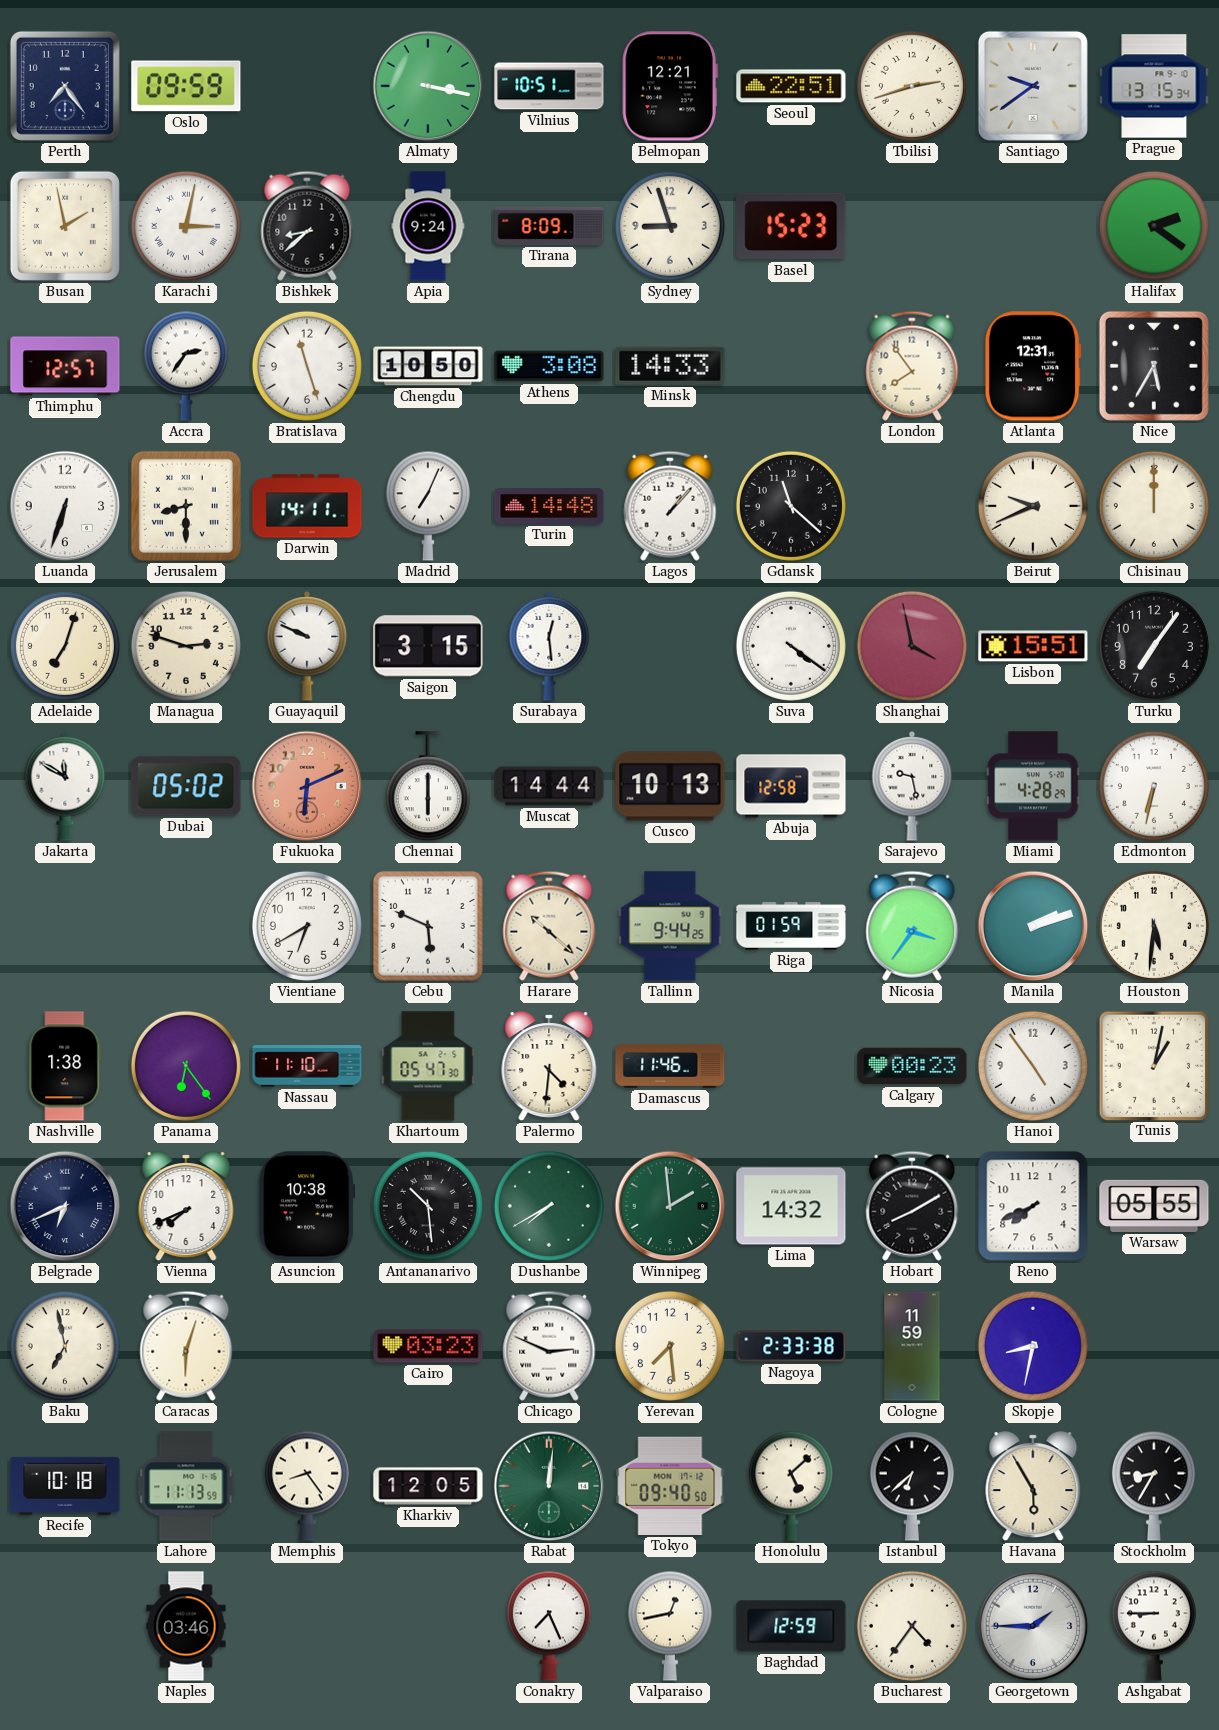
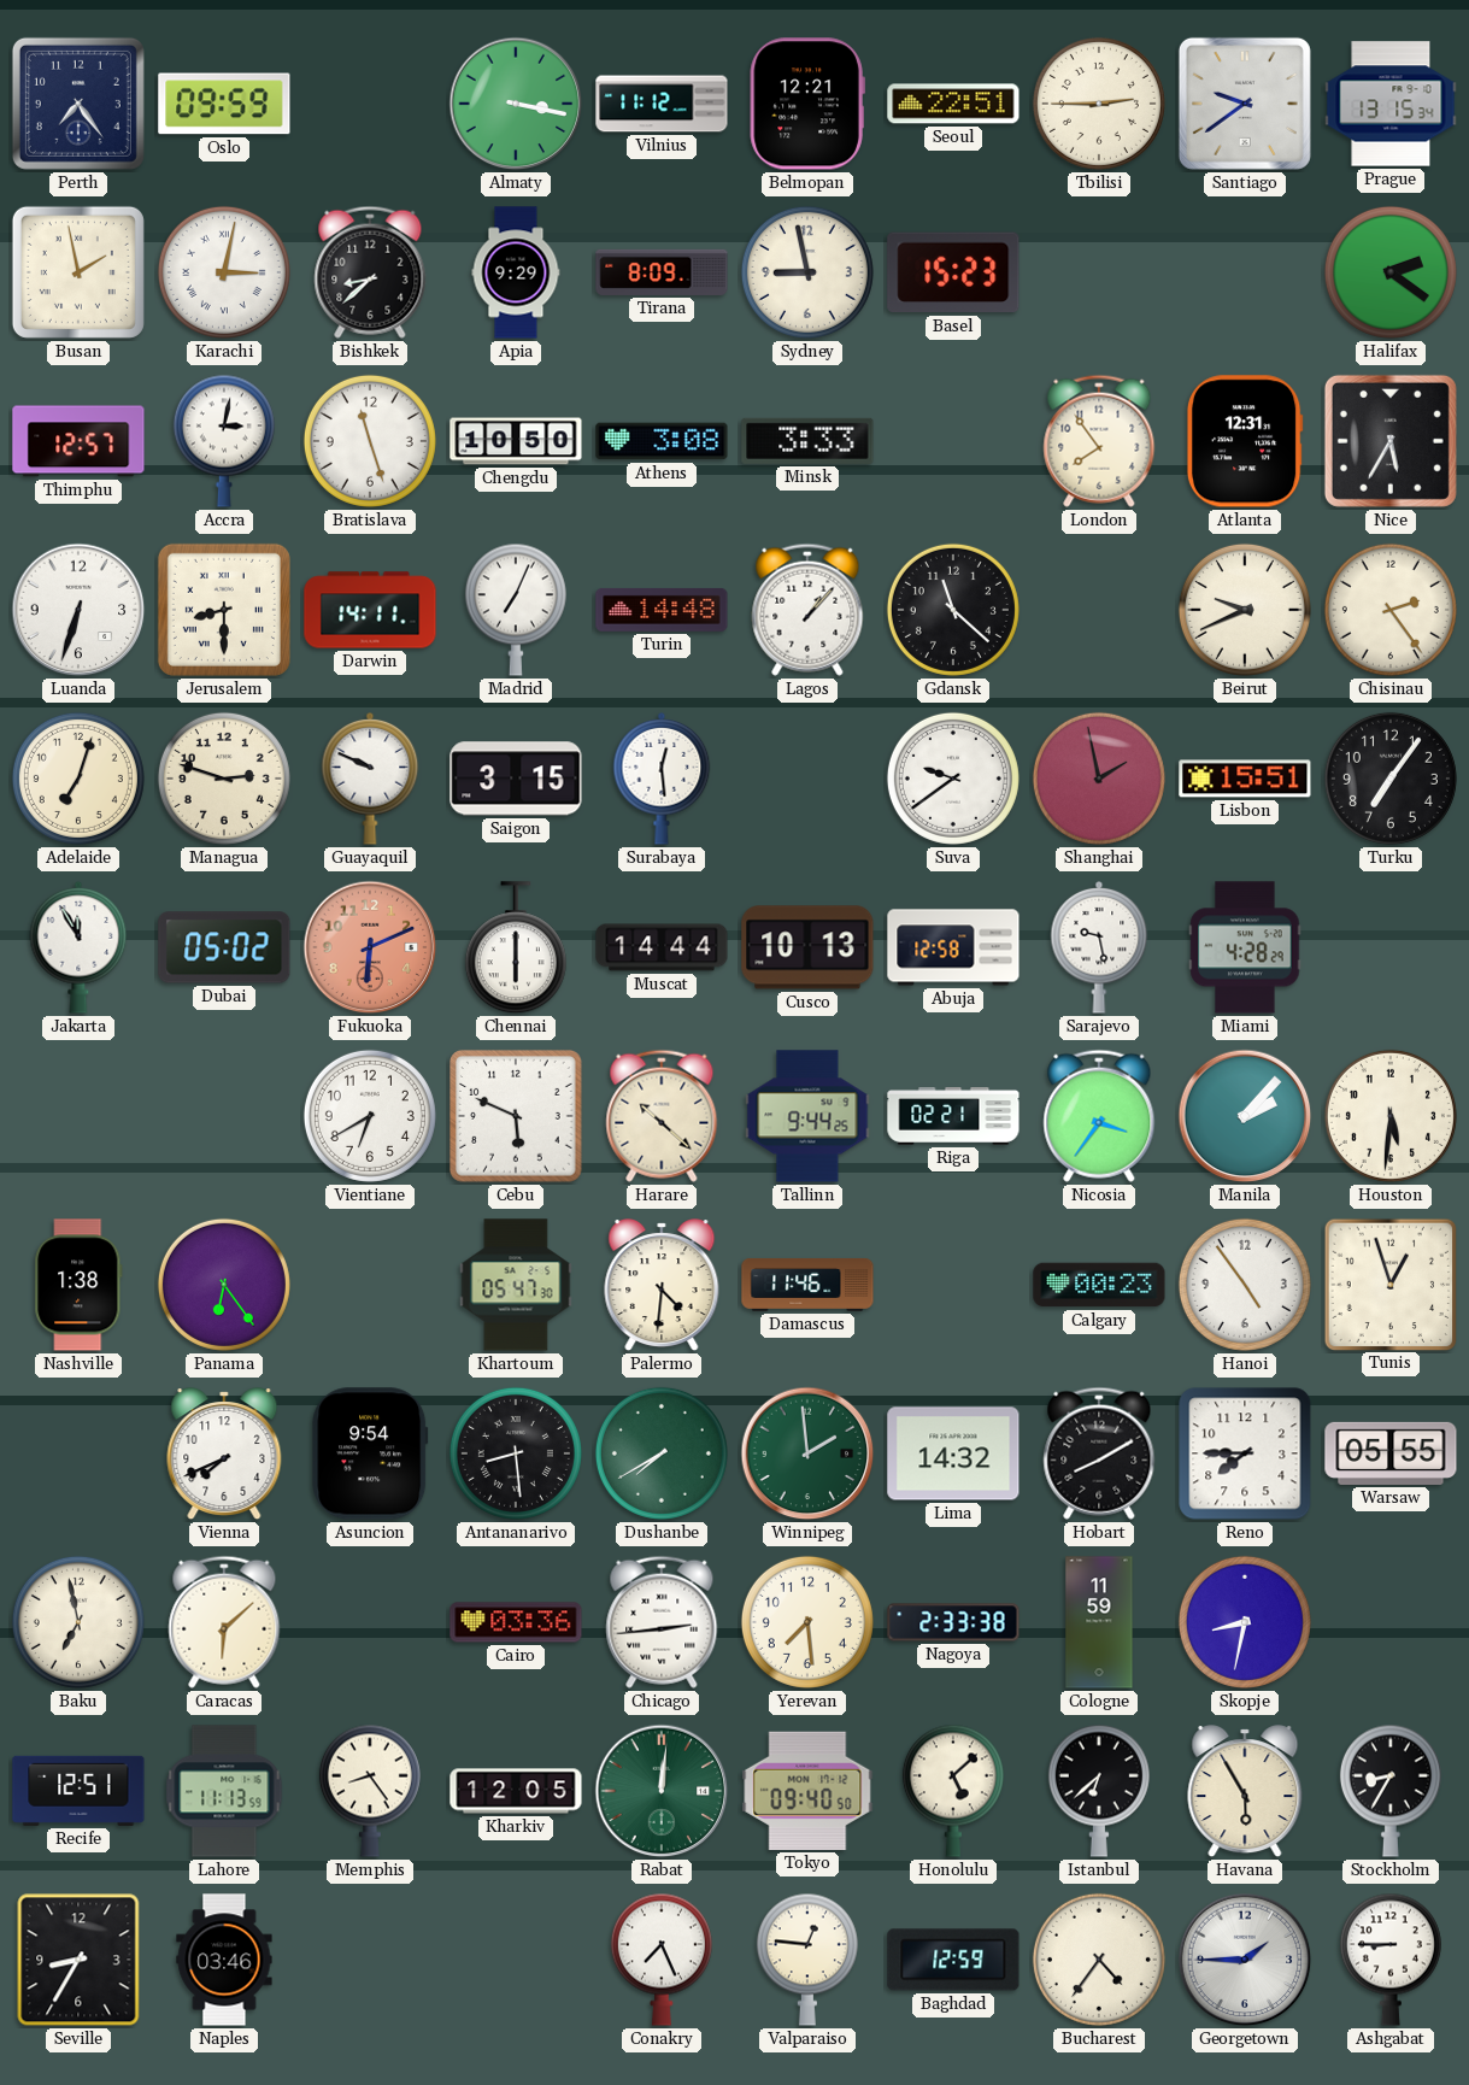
Vilnius: 10:51 -> 11:12 (662, 104)
Tbilisi: 2:42 -> 2:45 (1099, 104)
Apia: 9:24 -> 9:29 (516, 272)
Sydney: 8:57 -> 8:58 (807, 272)
Accra: 2:36 -> 3:02 (224, 441)
Minsk: 14:33 -> 3:33 (807, 441)
Chisinau: 12:00 -> 2:24 (1391, 610)
Suva: 4:21 -> 9:39 (953, 779)
Shanghai: 3:58 -> 1:58 (1099, 779)
Jakarta: 11:50 -> 11:55 (78, 948)
Edmonton: 6:32 -> none (1154, 786)
Riga: 01:59 -> 02:21 (953, 1116)
Manila: 2:12 -> 2:07 (1245, 1116)
Nassau: 11:10 -> none (307, 1066)
Tunis: 1:02 -> 12:57 (1389, 1284)
Belgrade: 6:41 -> none (65, 1206)
Asuncion: 10:38 -> 9:54 (370, 1453)
Antananarivo: 10:29 -> 8:29 (516, 1453)
Reno: 7:41 -> 7:45 (1245, 1453)
Caracas: 6:03 -> 6:08 (224, 1622)
Cairo: 03:23 -> 03:36 (516, 1622)
Chicago: 2:49 -> 2:44 (662, 1622)
Recife: 10:18 -> 12:51 (78, 1791)
Seville: none -> 8:35 (78, 1960)
Valparaiso: 12:43 -> 12:46 (807, 1960)
